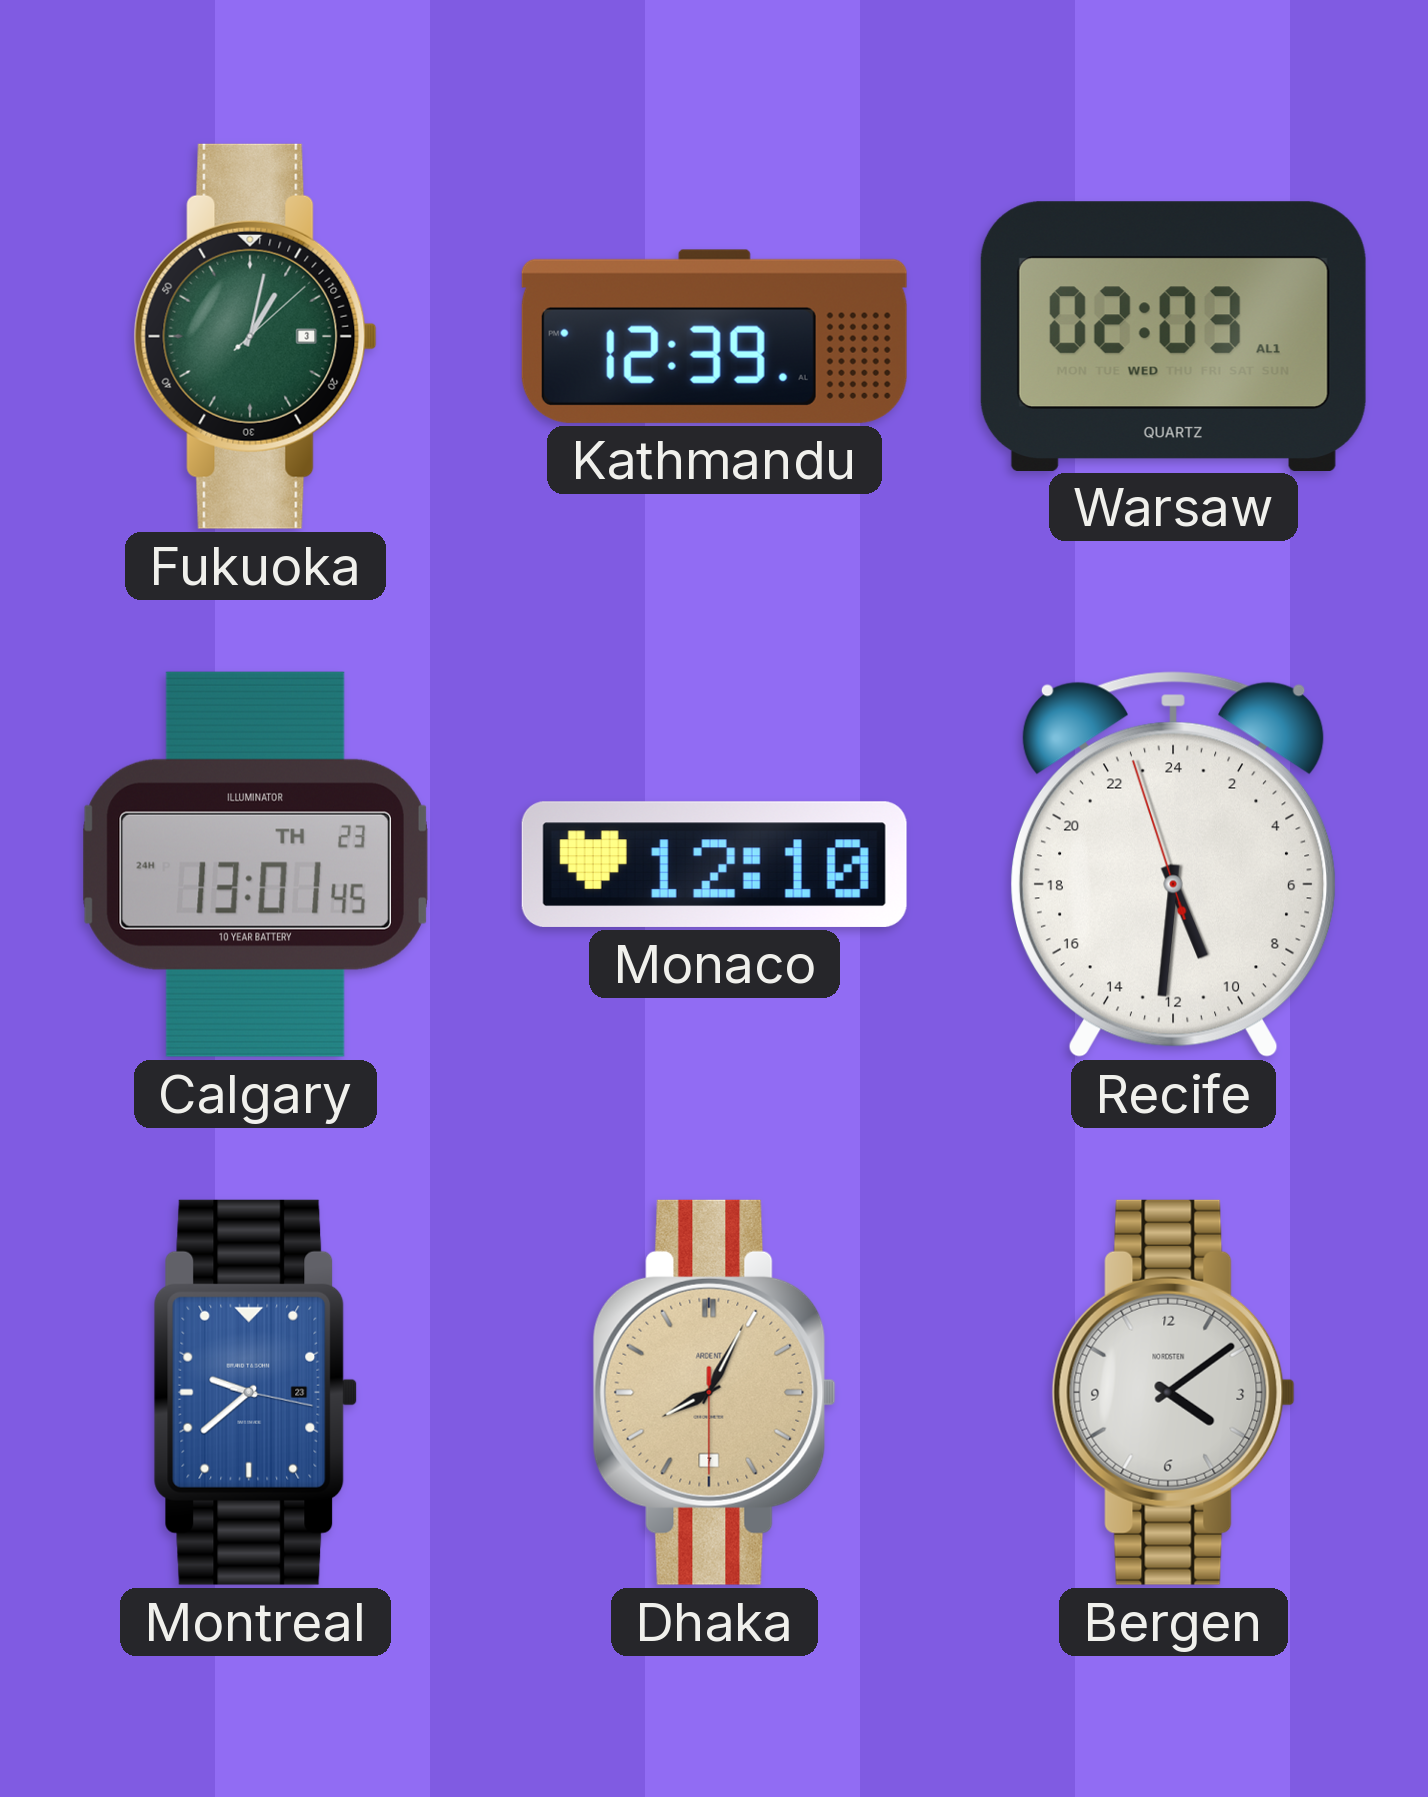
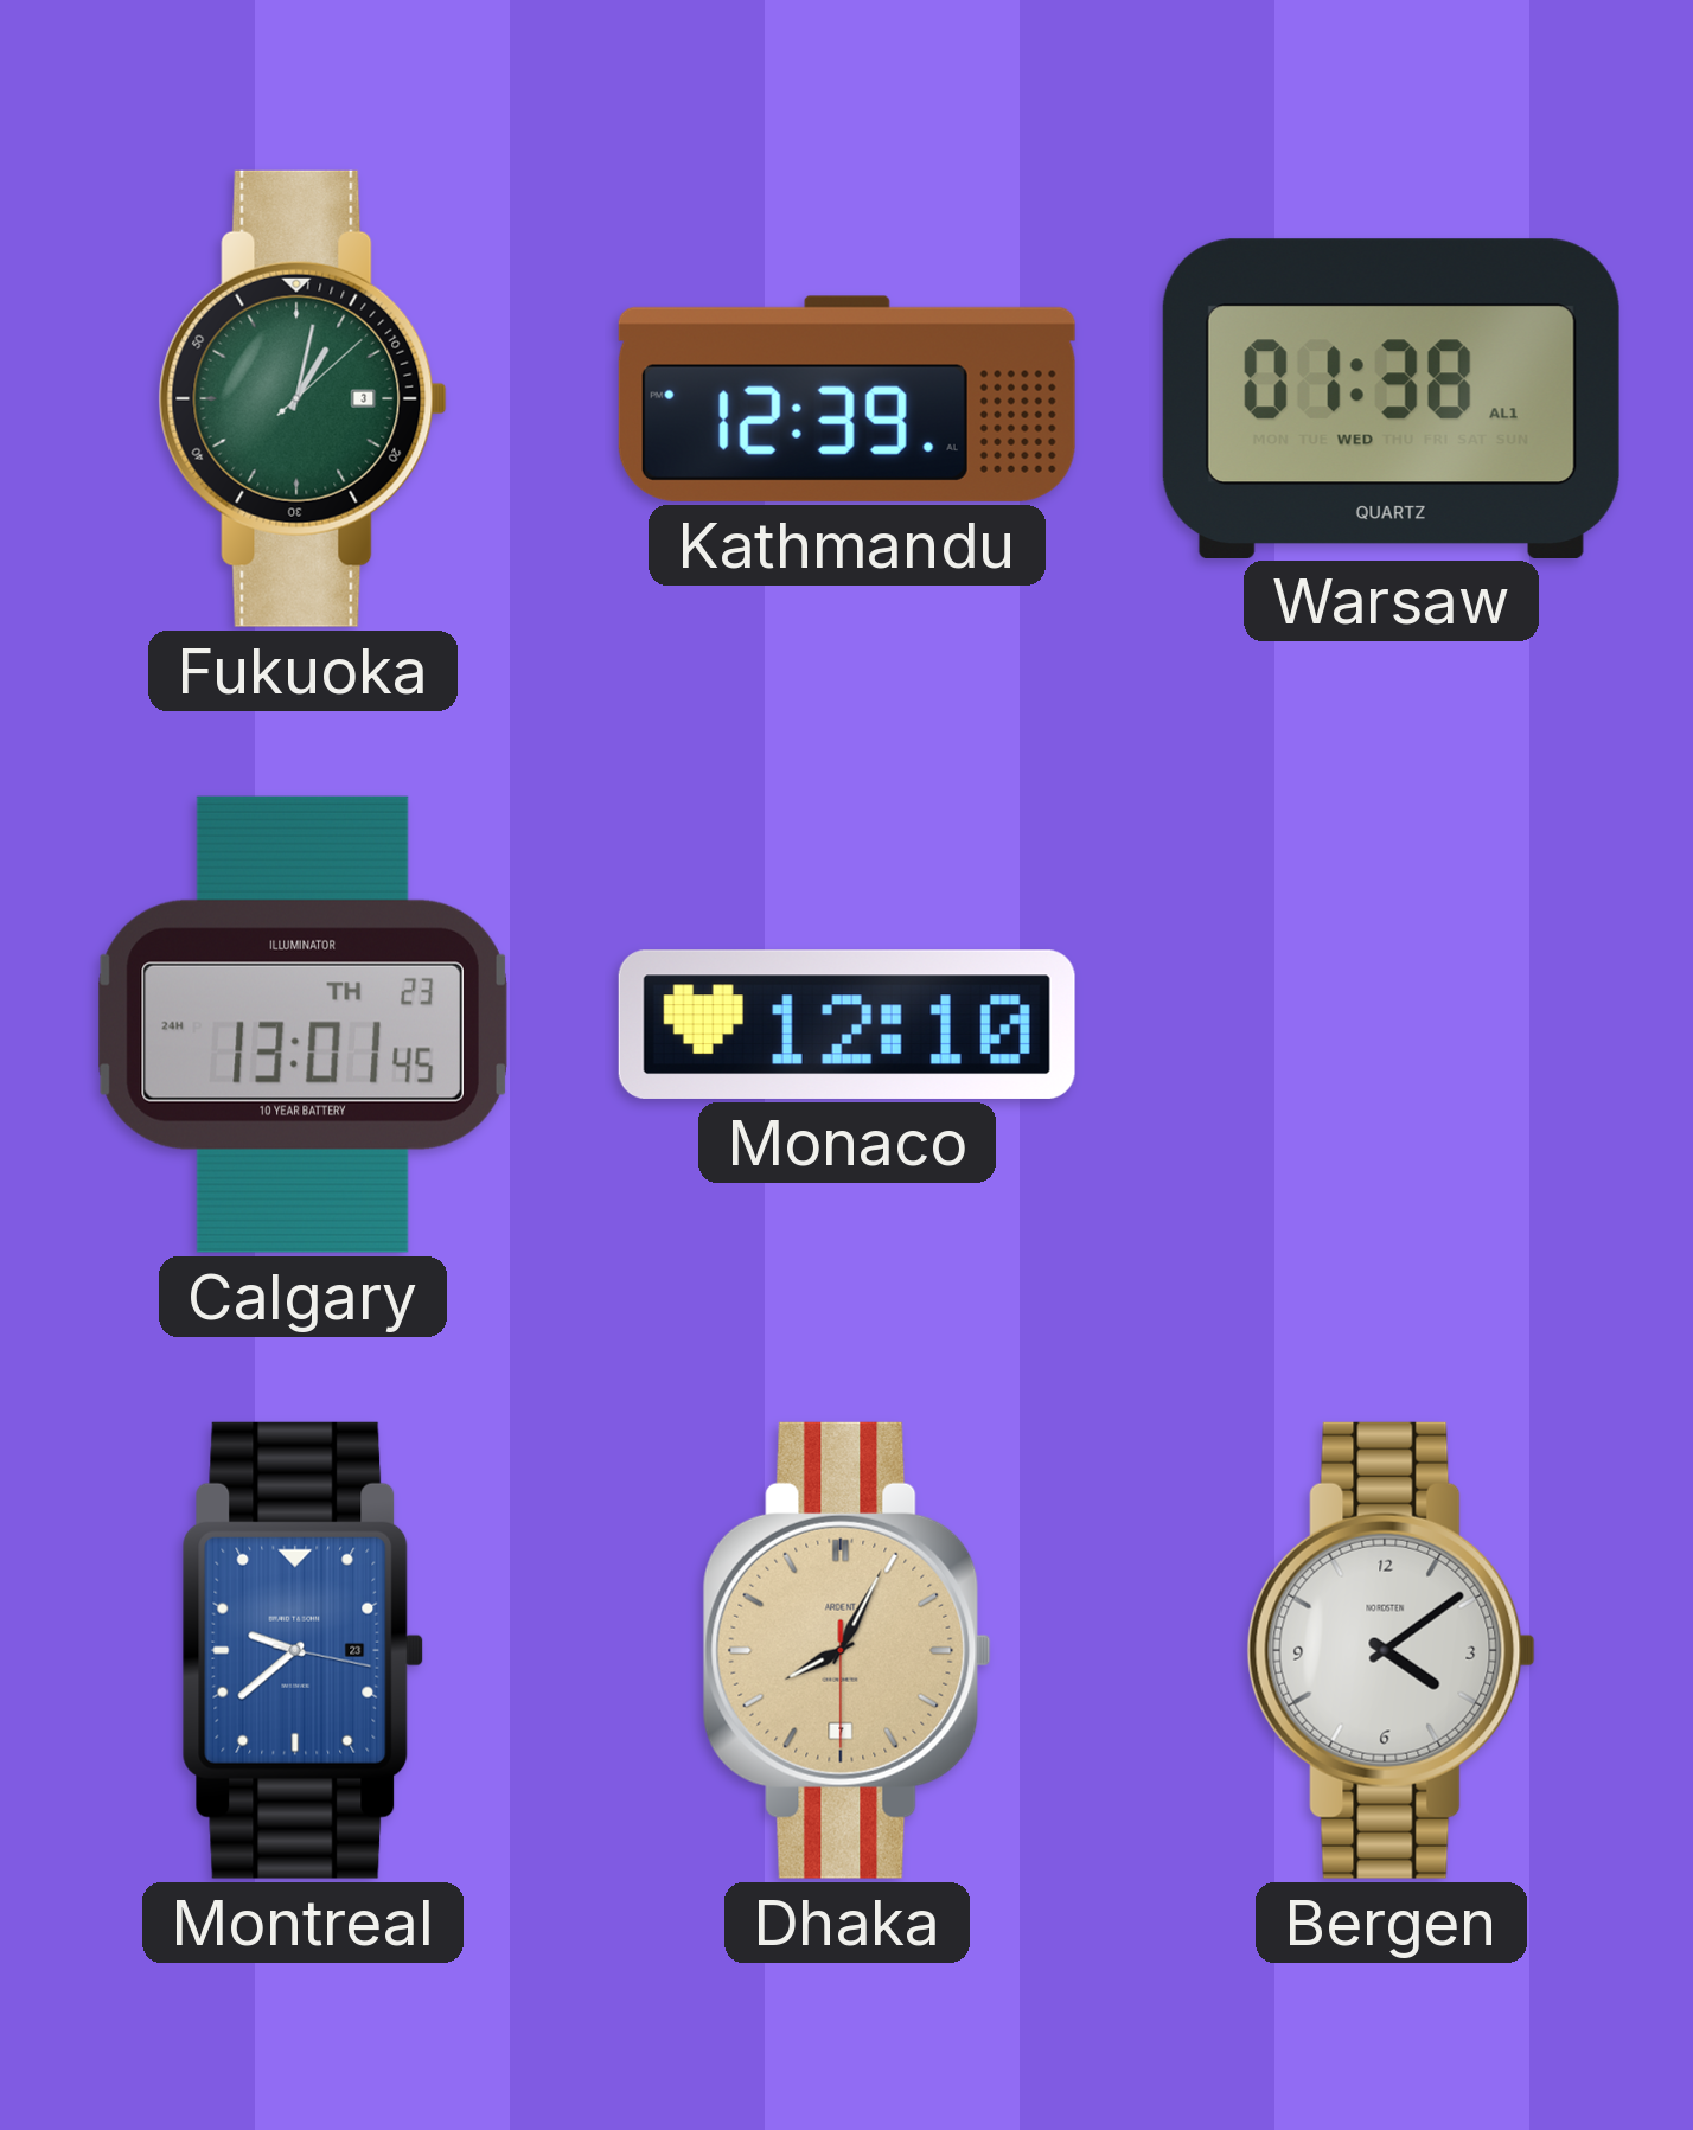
Warsaw: 02:03 -> 01:38 (1391, 398)
Recife: 10:30 -> none (1173, 864)
